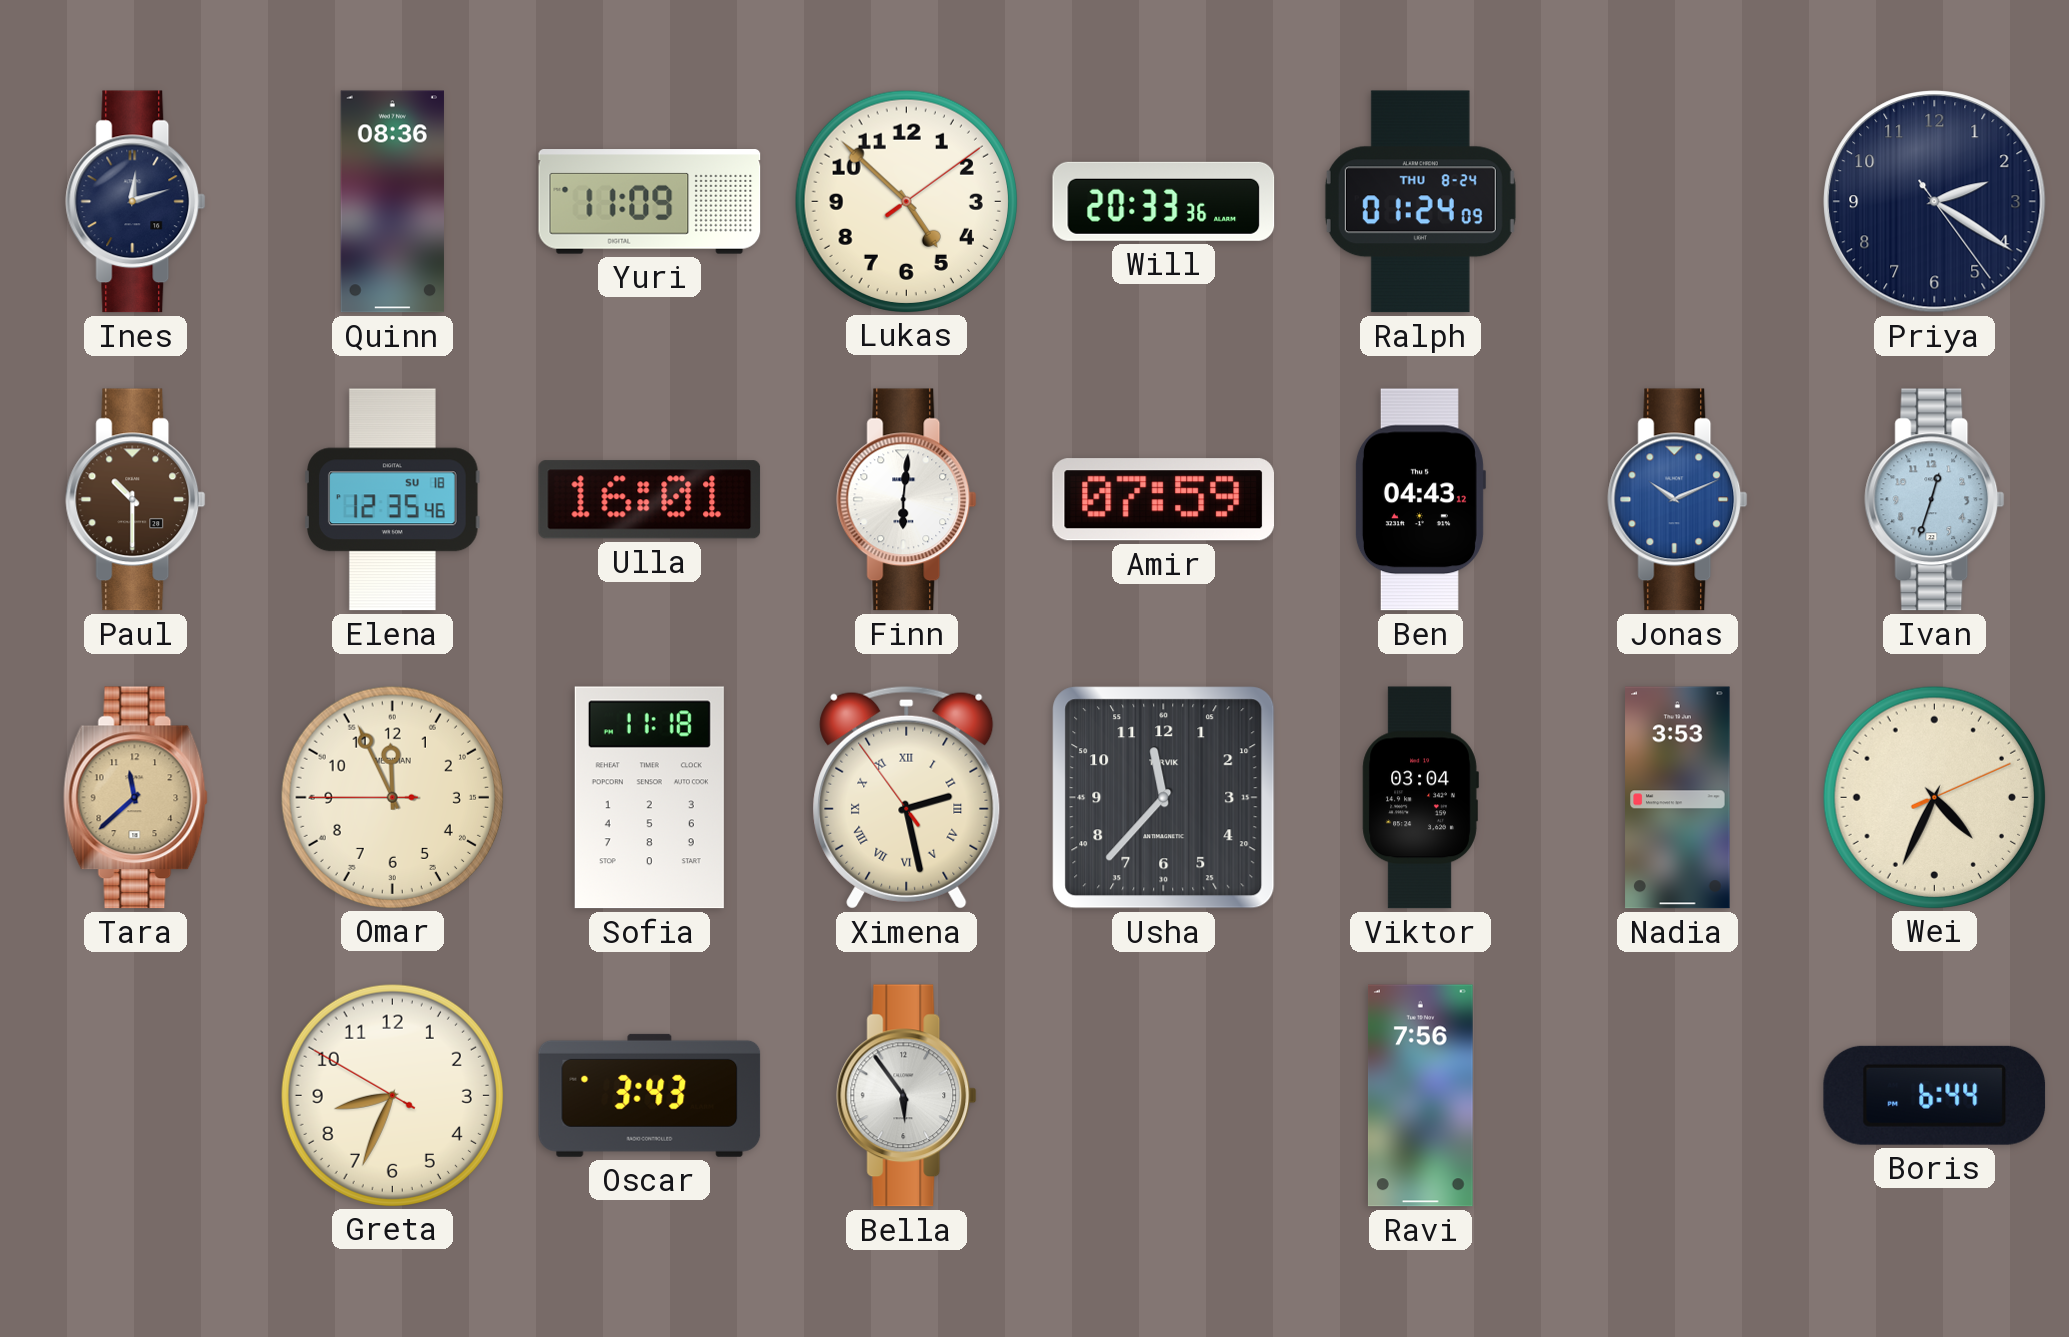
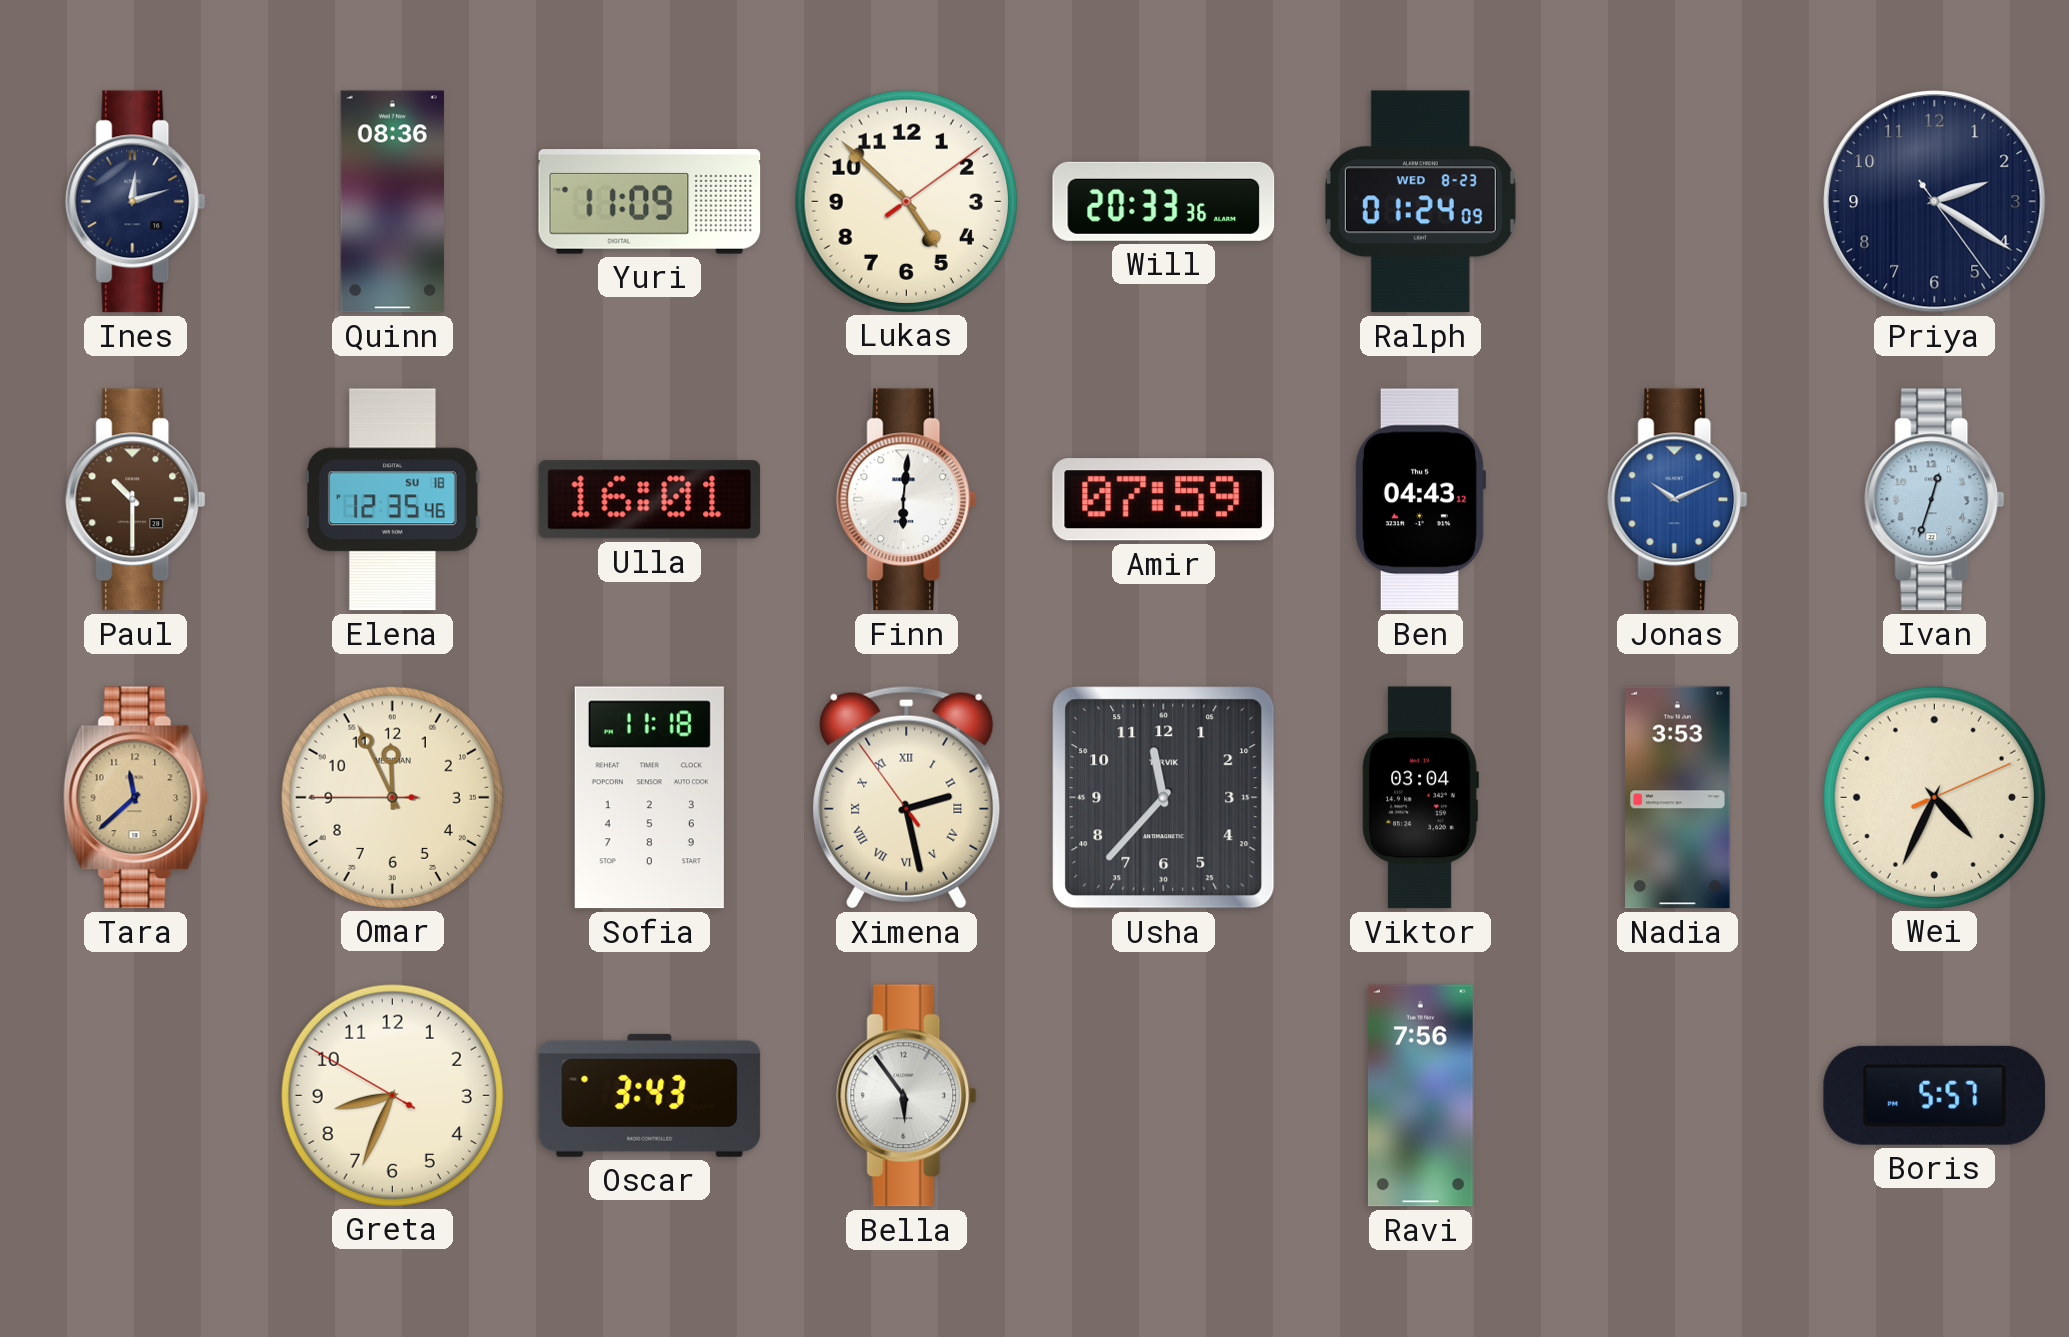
Ralph date: THU 8-24 -> WED 8-23 (1420, 202)
Boris: 6:44 -> 5:57 (1935, 1095)
